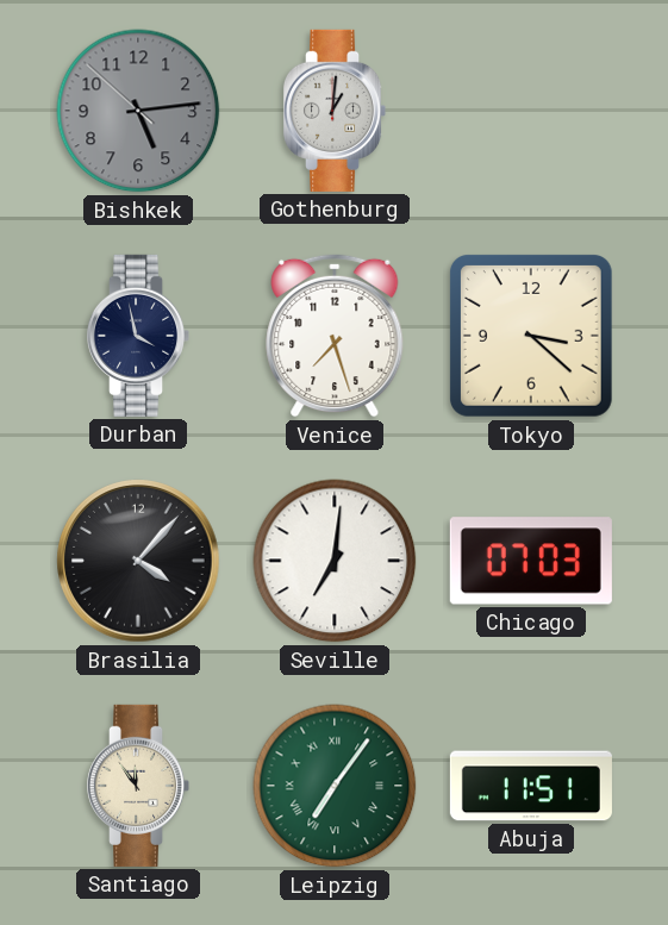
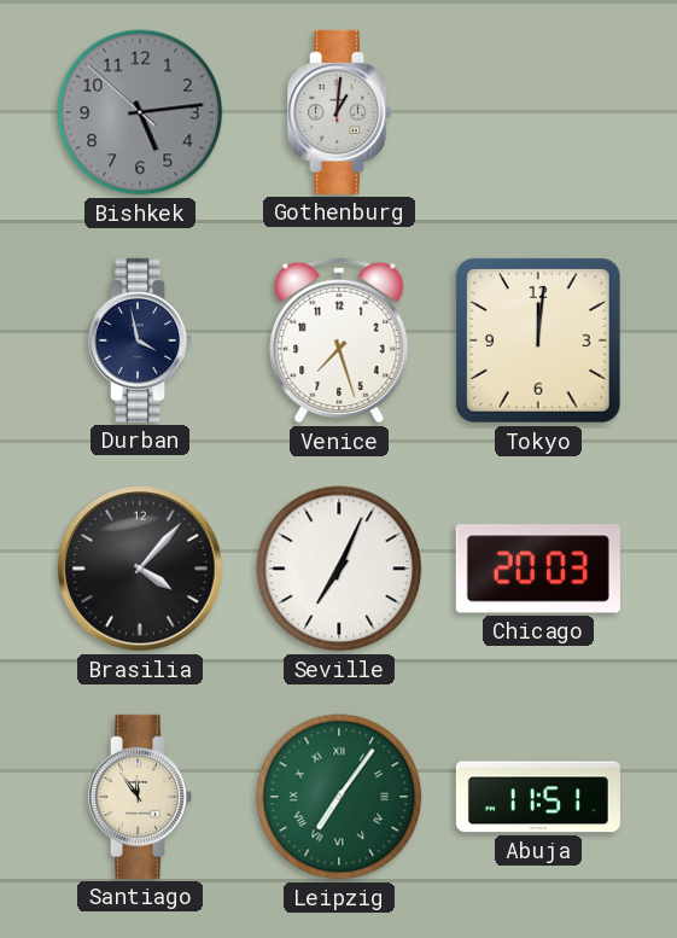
Tokyo: 3:22 -> 12:01 (538, 340)
Seville: 7:01 -> 7:04 (339, 569)
Chicago: 07:03 -> 20:03 (538, 569)
